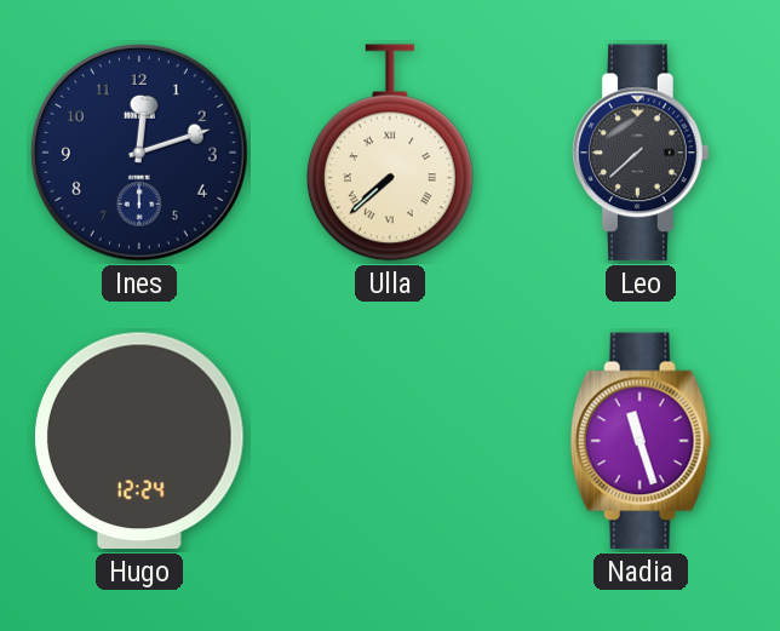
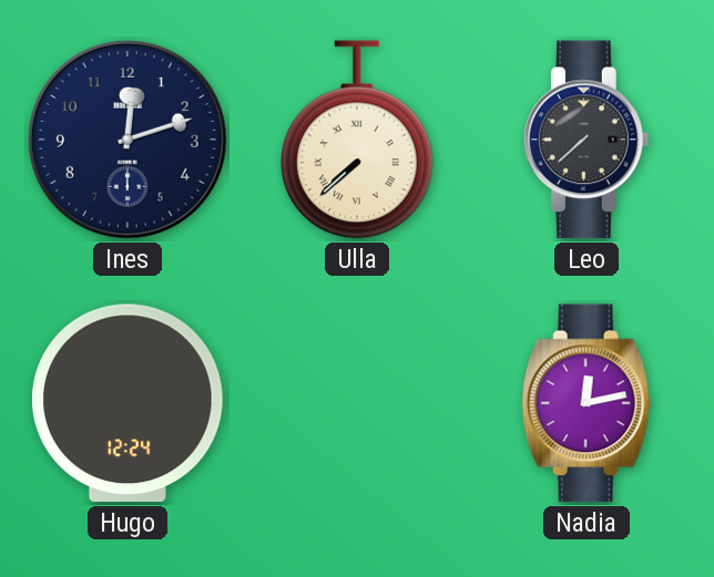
Nadia: 11:27 -> 12:13 (586, 403)
